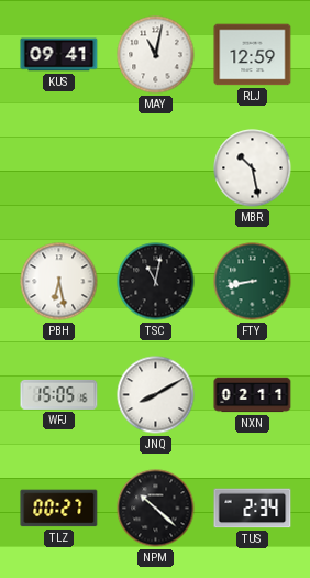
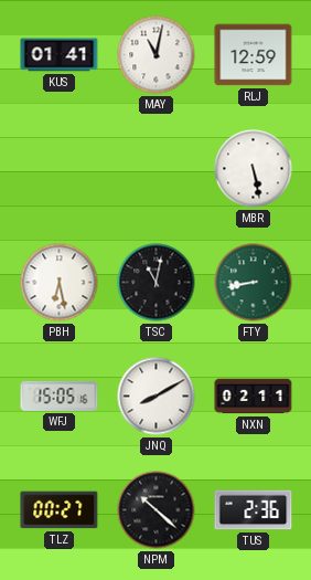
KUS: 09:41 -> 01:41 (60, 55)
MBR: 10:28 -> 5:28 (254, 169)
TUS: 2:34 -> 2:36 (254, 510)
